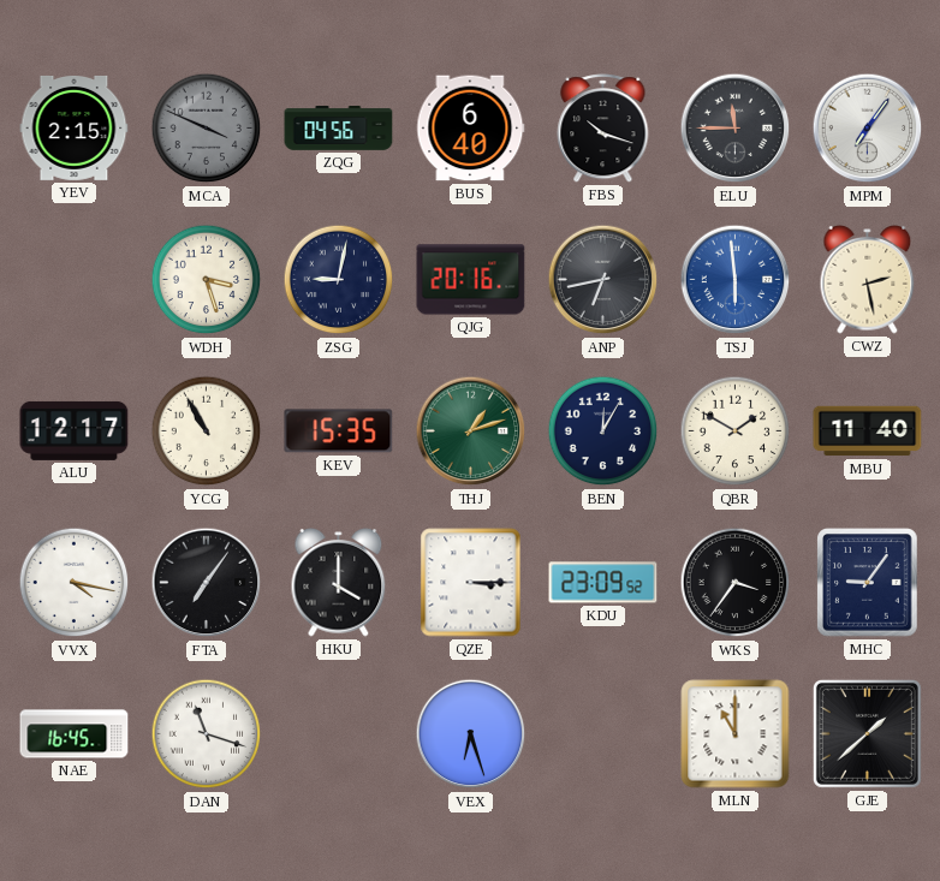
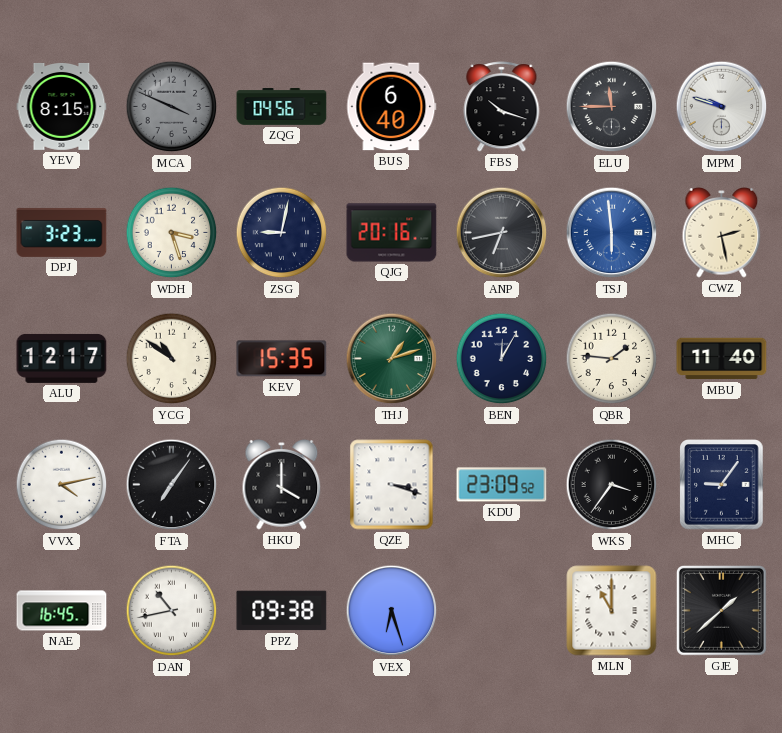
YEV: 2:15 -> 8:15 (62, 106)
MPM: 7:06 -> 9:48 (722, 107)
DPJ: none -> 3:23 (62, 232)
YCG: 10:55 -> 10:51 (172, 359)
QBR: 1:50 -> 1:46 (612, 359)
VVX: 4:17 -> 4:13 (62, 485)
QZE: 3:15 -> 3:18 (392, 485)
DAN: 11:18 -> 10:43 (172, 611)
PPZ: none -> 09:38 (282, 611)
